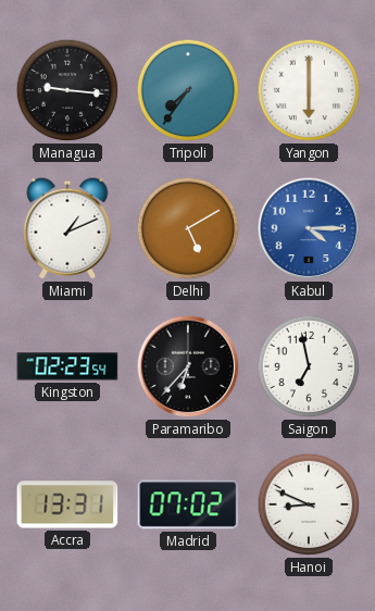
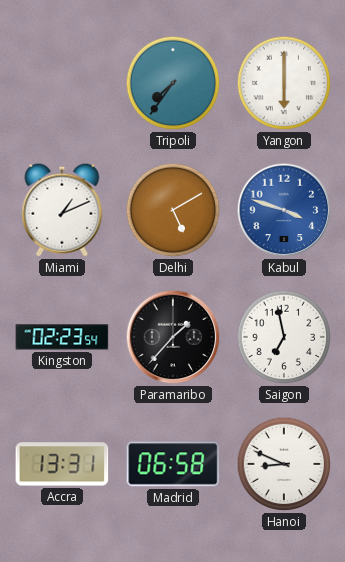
Managua: 9:16 -> none (67, 90)
Kabul: 4:15 -> 3:48 (284, 210)
Paramaribo: 6:37 -> 1:37 (173, 337)
Madrid: 07:02 -> 06:58 (173, 464)
